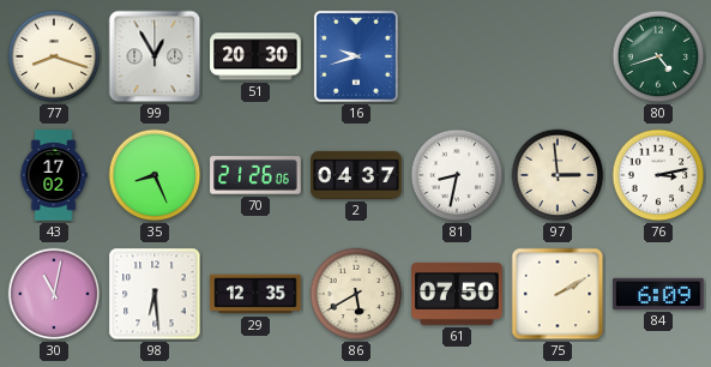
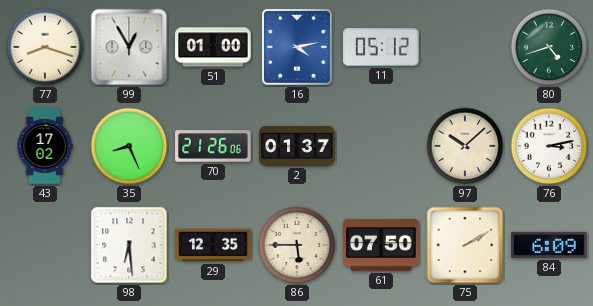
51: 20:30 -> 01:00 (213, 47)
16: 9:42 -> 4:13 (297, 47)
11: none -> 05:12 (381, 47)
2: 04:37 -> 01:37 (297, 146)
81: 8:32 -> none (457, 175)
97: 2:59 -> 10:08 (465, 146)
30: 11:02 -> none (54, 294)
86: 5:40 -> 5:45 (297, 245)
